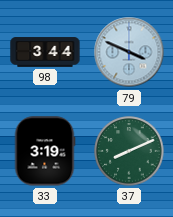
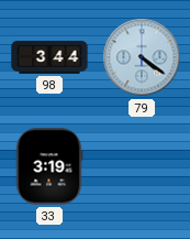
79: 3:49 -> 4:21 (142, 57)
37: 8:11 -> none (129, 151)
